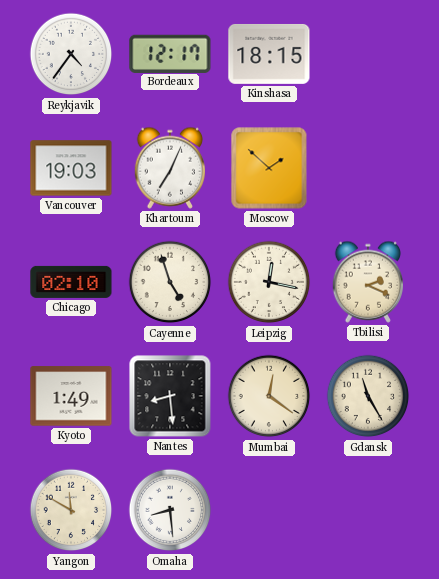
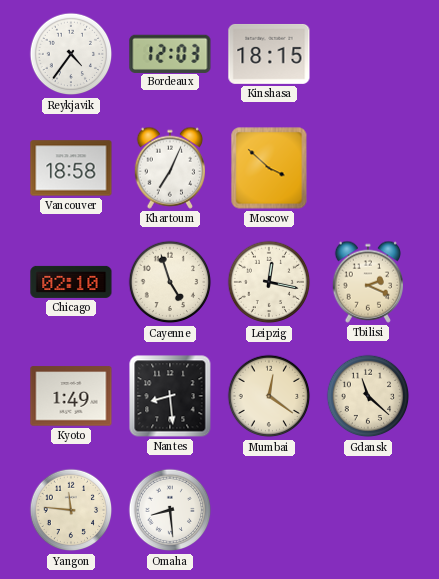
Bordeaux: 12:17 -> 12:03 (170, 53)
Vancouver: 19:03 -> 18:58 (71, 168)
Moscow: 1:52 -> 3:52 (269, 168)
Gdansk: 11:25 -> 11:22 (368, 396)
Yangon: 11:50 -> 11:46 (71, 510)
